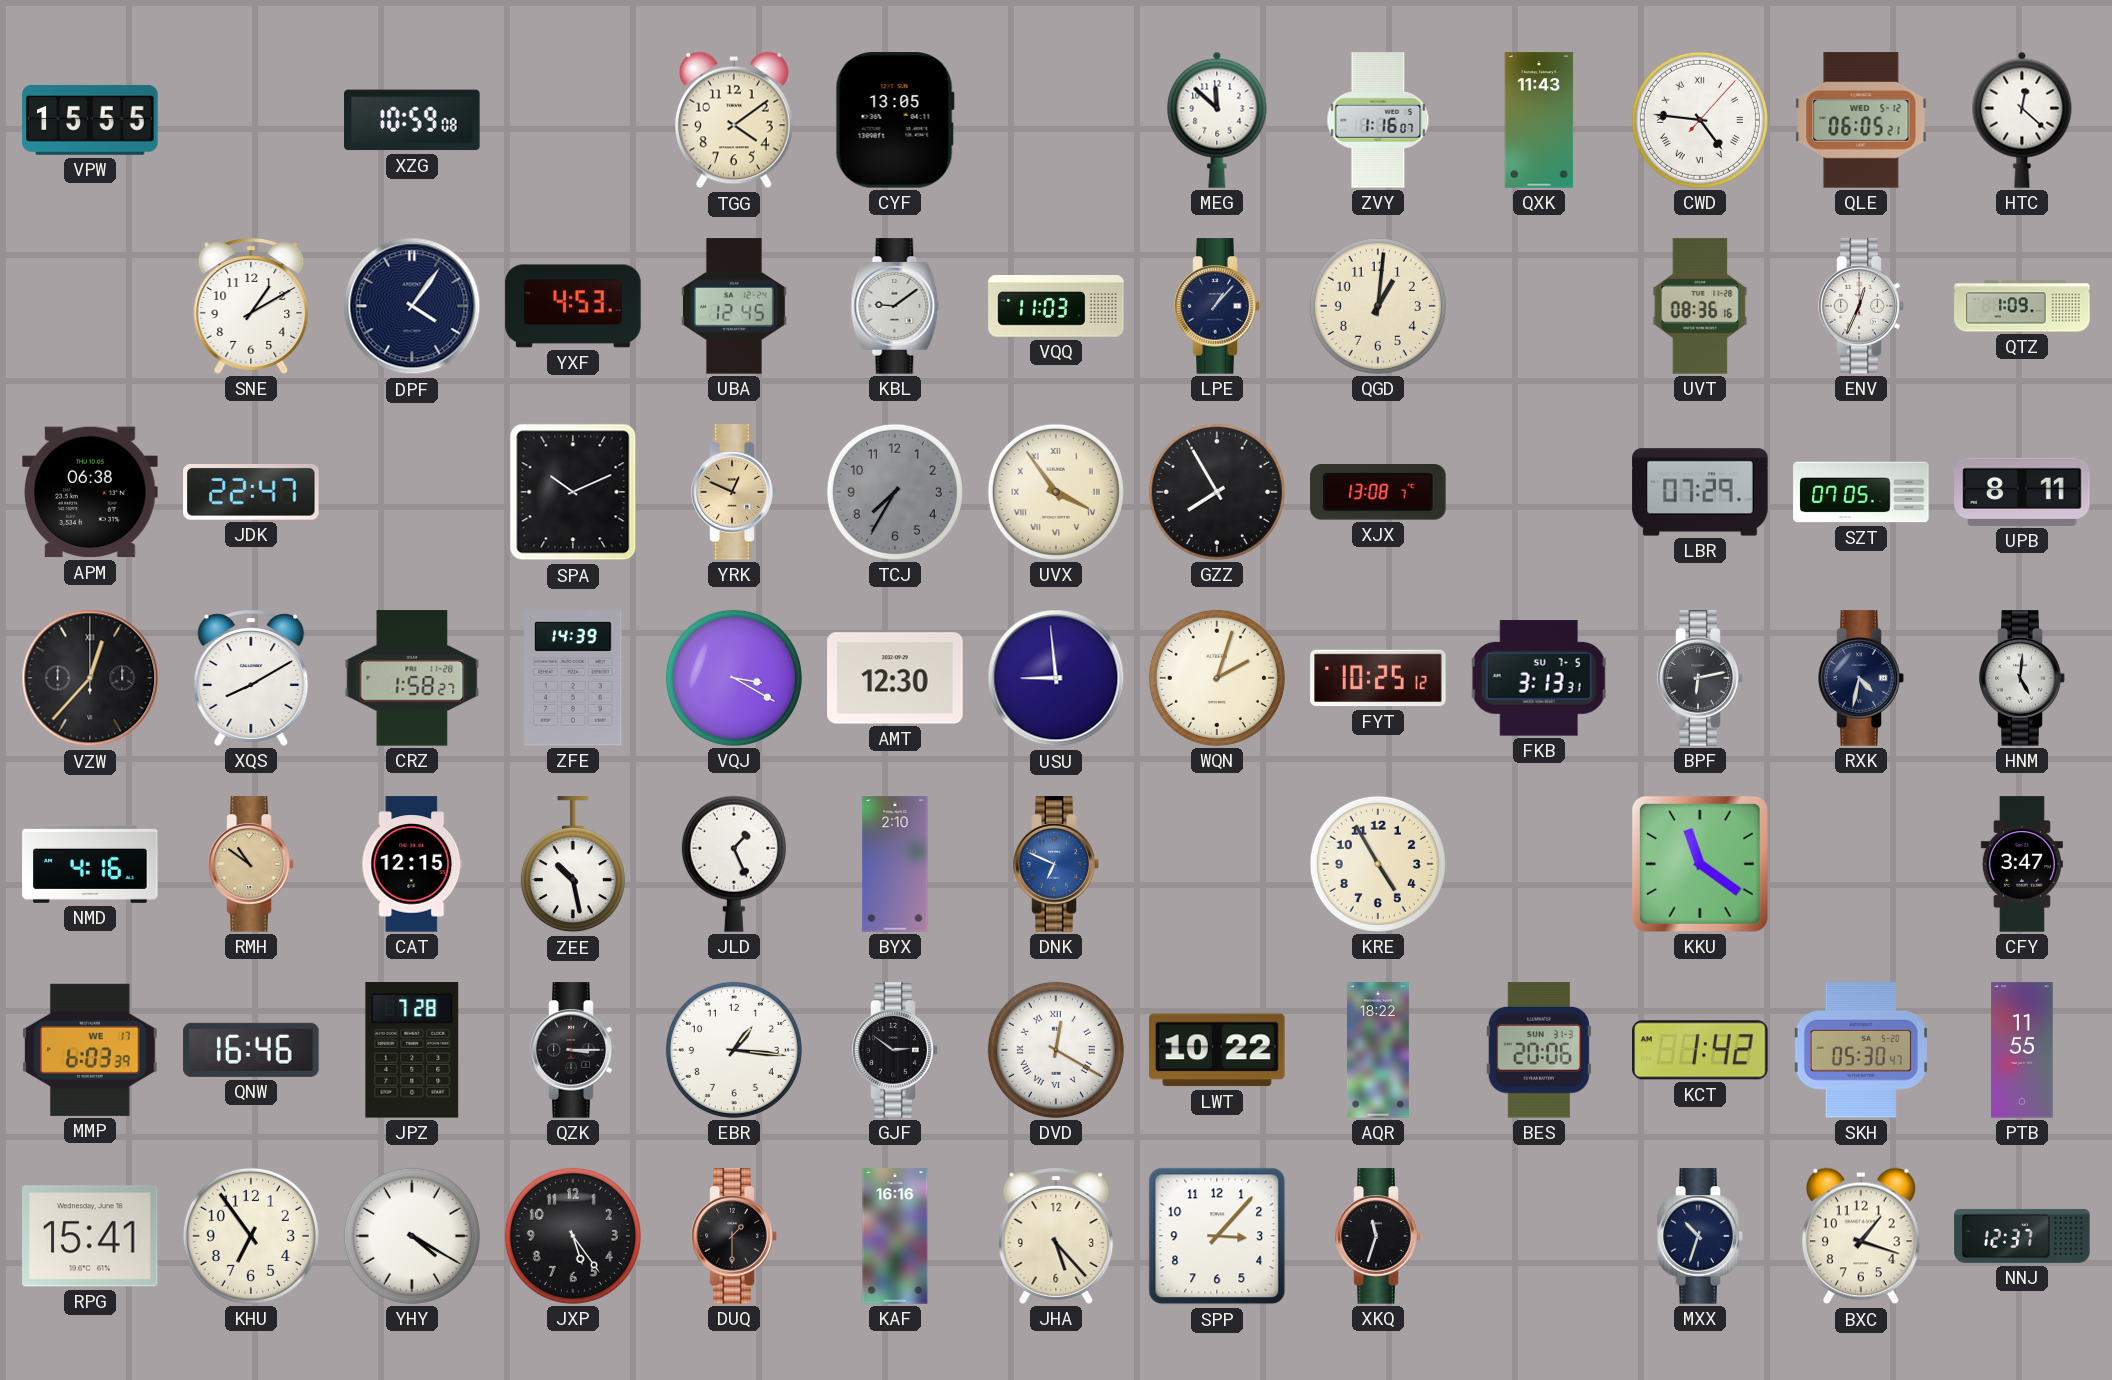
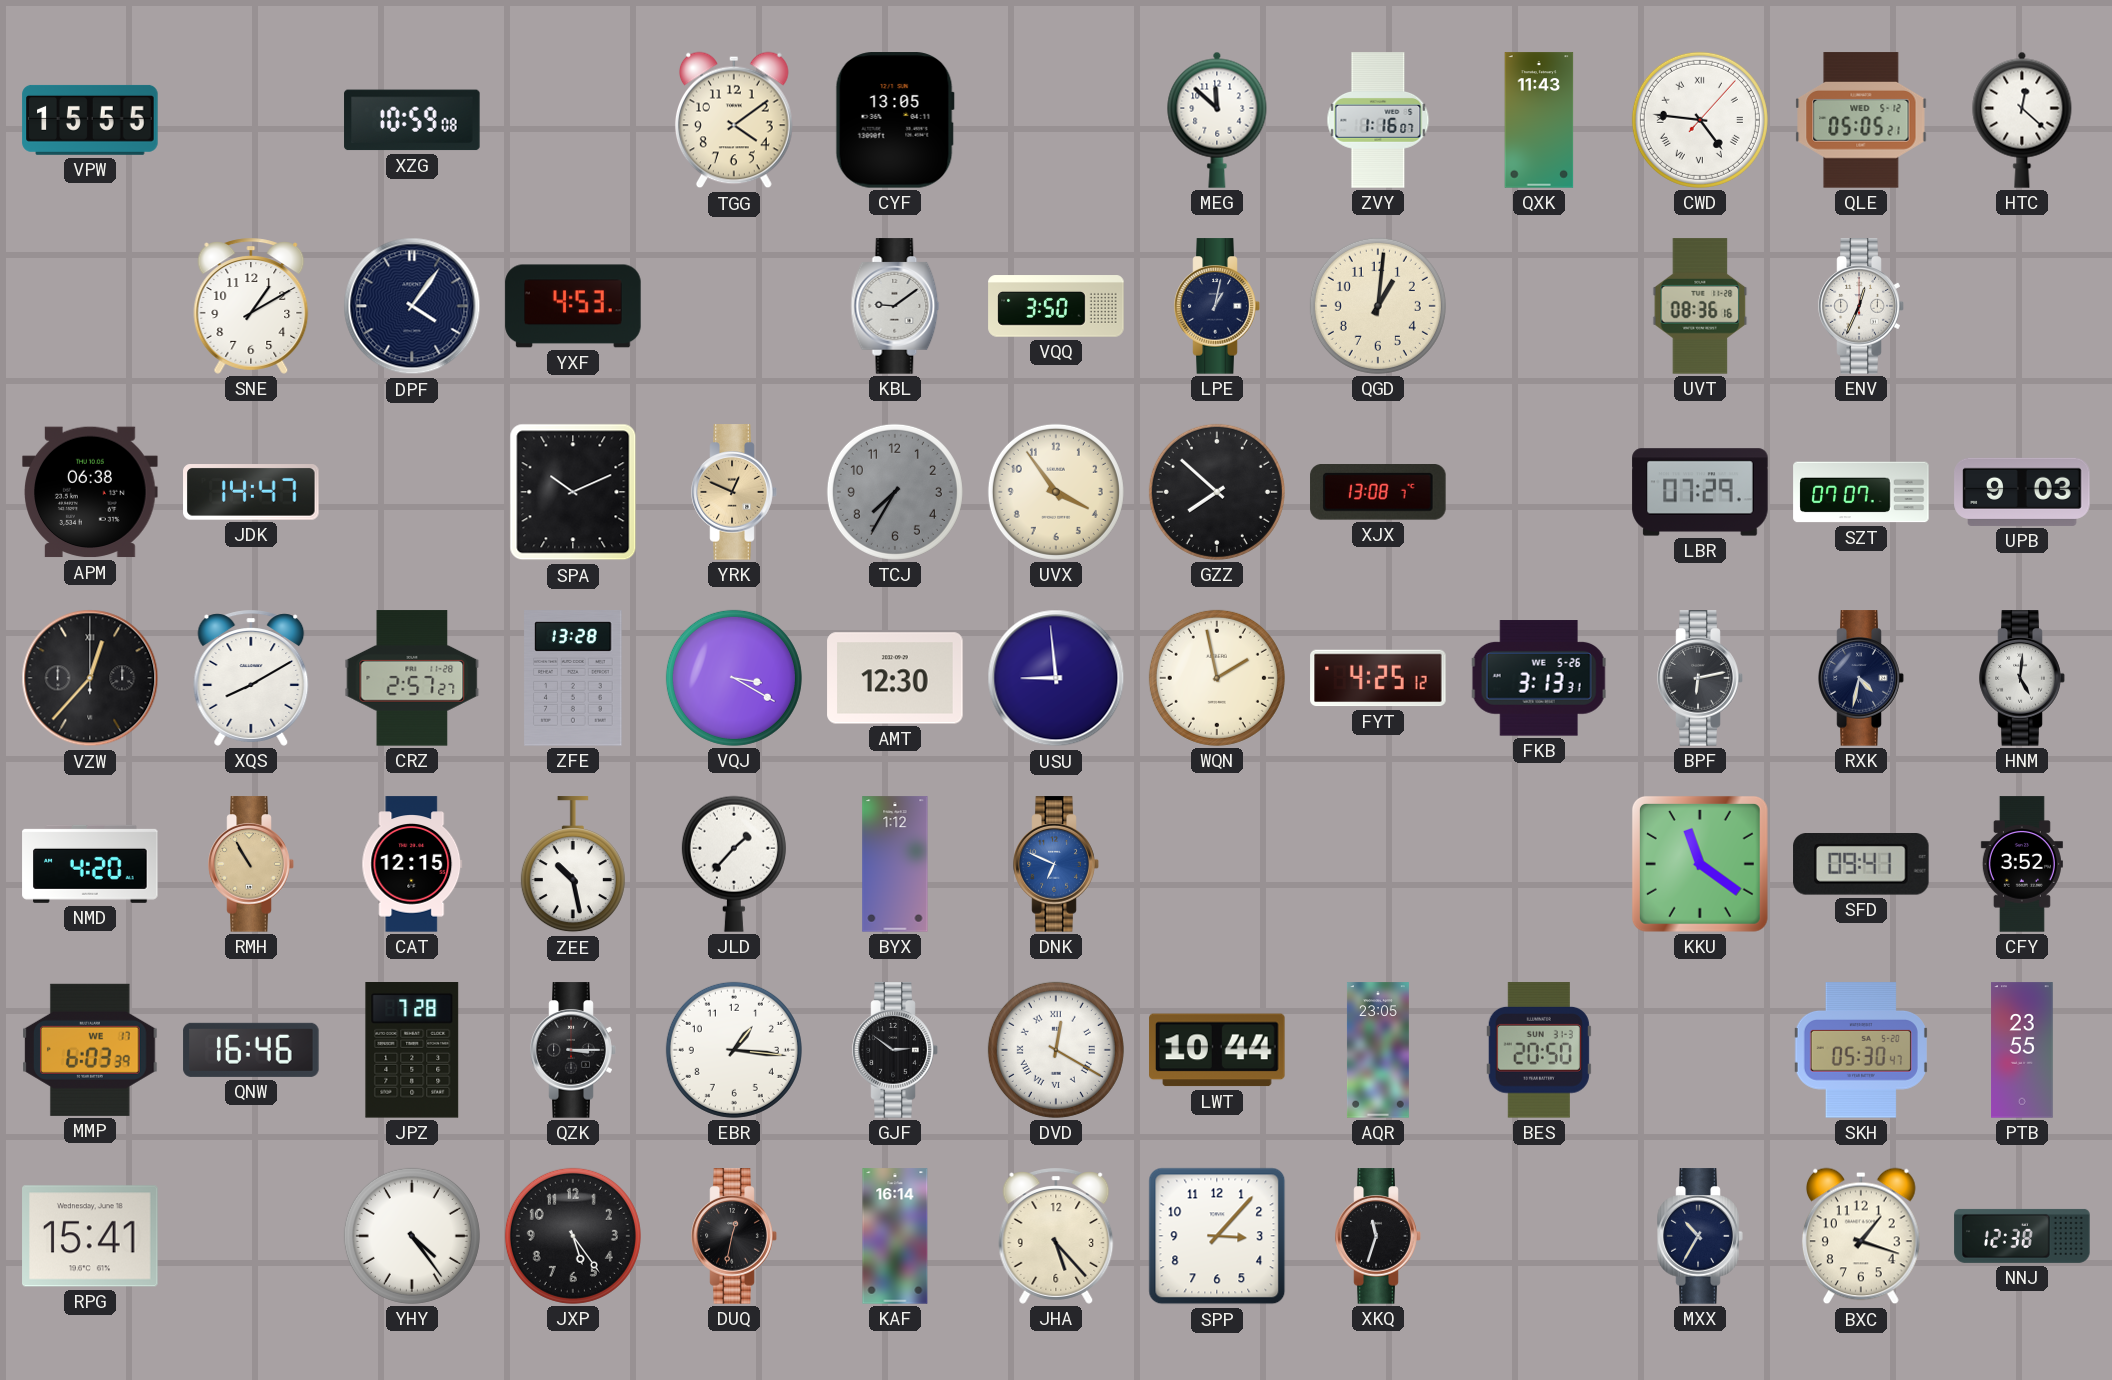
QLE: 06:05 -> 05:05 (1861, 120)
UBA: 12:45 -> none (734, 306)
VQQ: 11:03 -> 3:50 (1056, 306)
LPE: 1:07 -> 1:02 (1217, 306)
QTZ: 1:09 -> none (2022, 306)
JDK: 22:47 -> 14:47 (251, 493)
UVX numerals: Roman -> Arabic (1056, 492)
GZZ: 7:55 -> 7:52 (1217, 492)
SZT: 07:05 -> 07:07 (1861, 492)
UPB: 8:11 -> 9:03 (2022, 492)
CRZ: 1:58 -> 2:57 (412, 678)
ZFE: 14:39 -> 13:28 (573, 678)
WQN: 2:03 -> 1:58 (1217, 678)
FYT: 10:25 -> 4:25 (1378, 678)
FKB date: SU 7-5 -> WE 5-26 (1539, 678)
NMD: 4:16 -> 4:20 (90, 864)
RMH: 10:51 -> 10:55 (251, 864)
JLD: 1:26 -> 1:37 (734, 864)
BYX: 2:10 -> 1:12 (895, 864)
KRE: 4:55 -> none (1378, 864)
SFD: none -> 09:41 (1861, 865)
CFY: 3:47 -> 3:52 (2022, 864)
LWT: 10:22 -> 10:44 (1217, 1050)
AQR: 18:22 -> 23:05 (1378, 1050)
BES: 20:06 -> 20:50 (1539, 1050)
KCT: 1:42 -> none (1700, 1050)
PTB: 11:55 -> 23:55 (2022, 1050)
KHU: 6:54 -> none (251, 1236)
YHY: 4:20 -> 4:24 (412, 1236)
DUQ: 1:30 -> 12:32 (734, 1236)
KAF: 16:16 -> 16:14 (895, 1236)
MXX: 10:33 -> 10:35 (1700, 1236)
NNJ: 12:37 -> 12:38 (2022, 1236)
